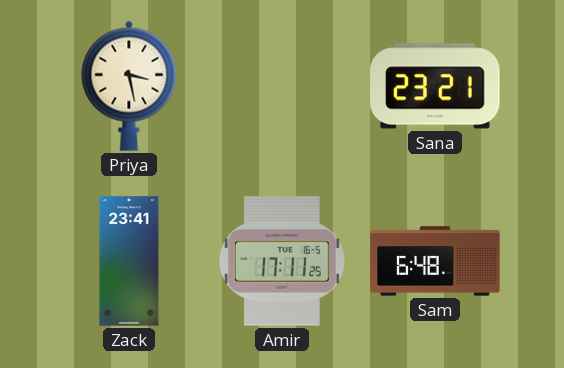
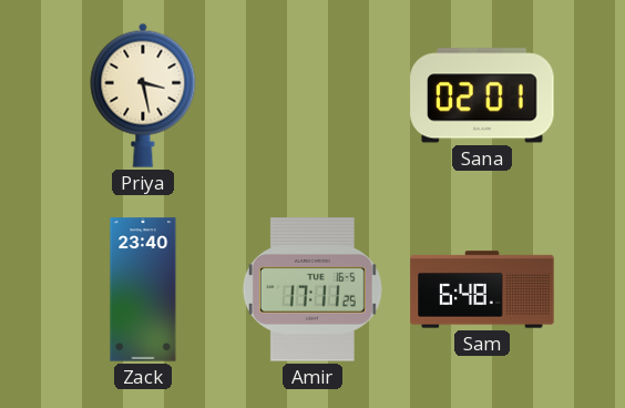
Sana: 23:21 -> 02:01 (482, 95)
Zack: 23:41 -> 23:40 (143, 289)
